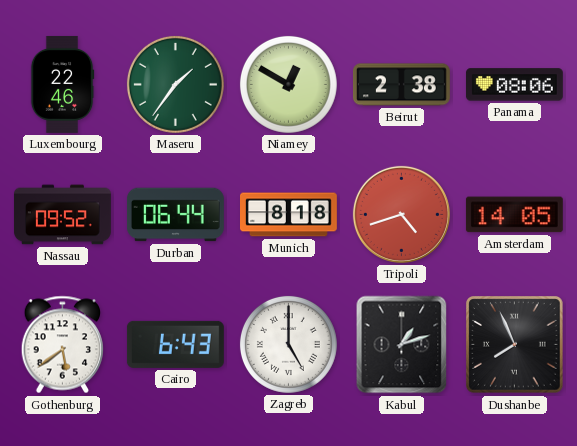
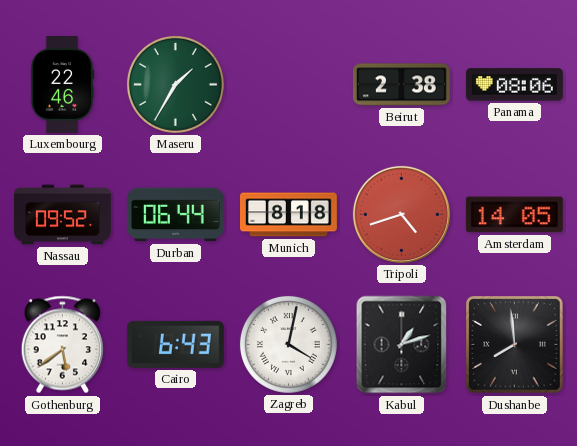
Maseru: 1:36 -> 1:35 (175, 84)
Niamey: 12:50 -> none (288, 84)
Zagreb: 5:00 -> 4:02 (288, 344)
Dushanbe: 7:56 -> 7:59 (515, 345)
